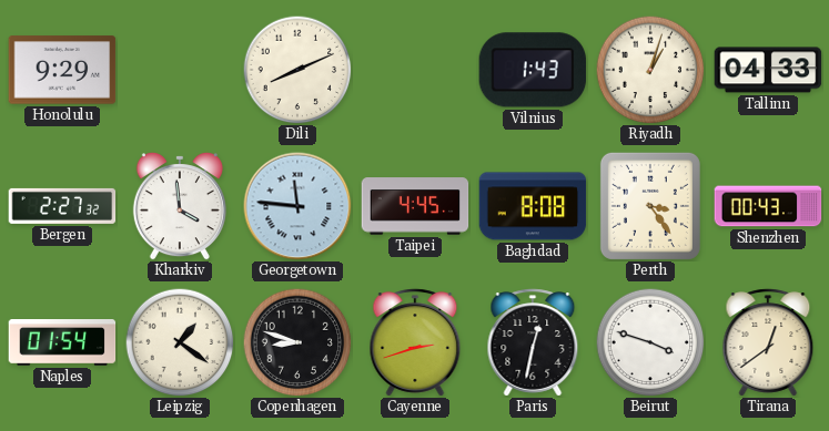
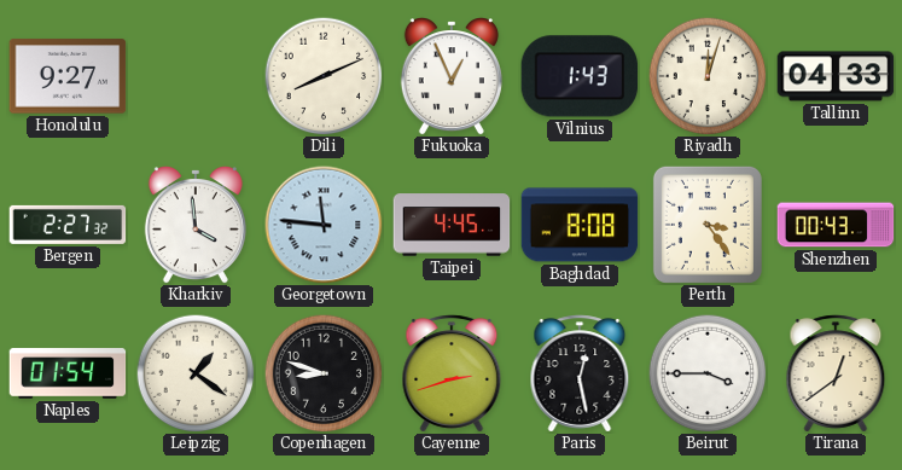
Honolulu: 9:29 -> 9:27 (68, 76)
Fukuoka: none -> 12:56 (452, 77)
Riyadh: 1:03 -> 12:03 (708, 76)
Paris: 12:32 -> 12:28 (580, 373)
Beirut: 3:48 -> 3:45 (708, 373)
